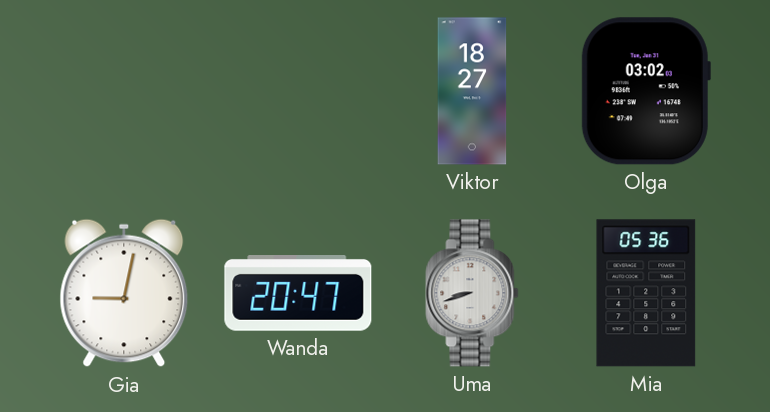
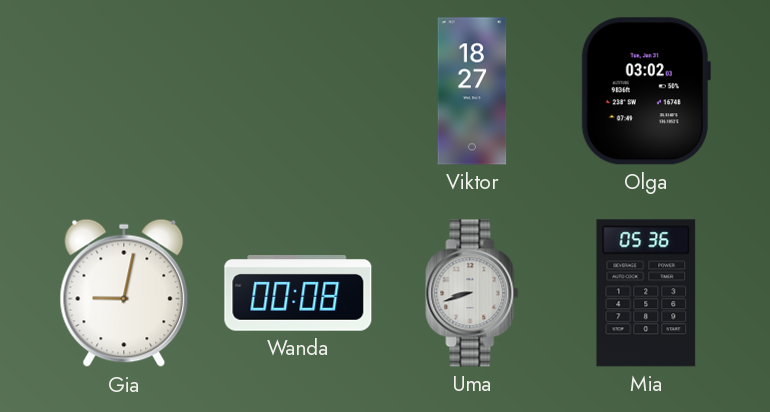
Wanda: 20:47 -> 00:08 (298, 294)
